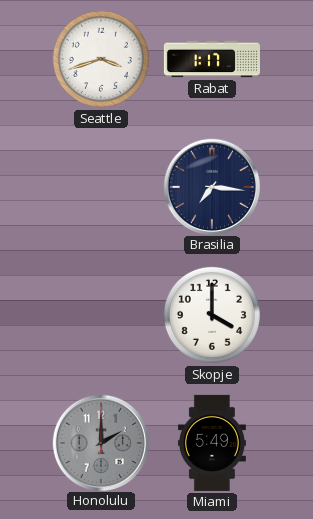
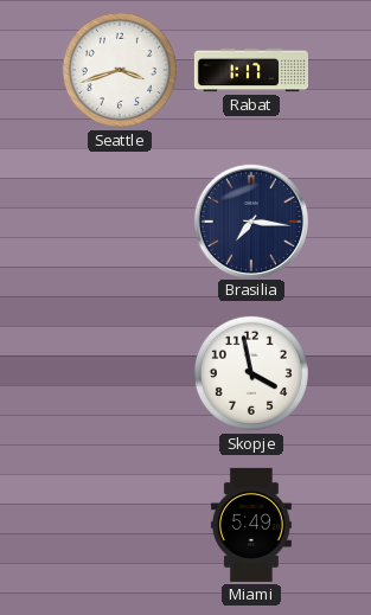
Skopje: 4:00 -> 3:58 (251, 373)
Honolulu: 2:00 -> none (100, 442)
